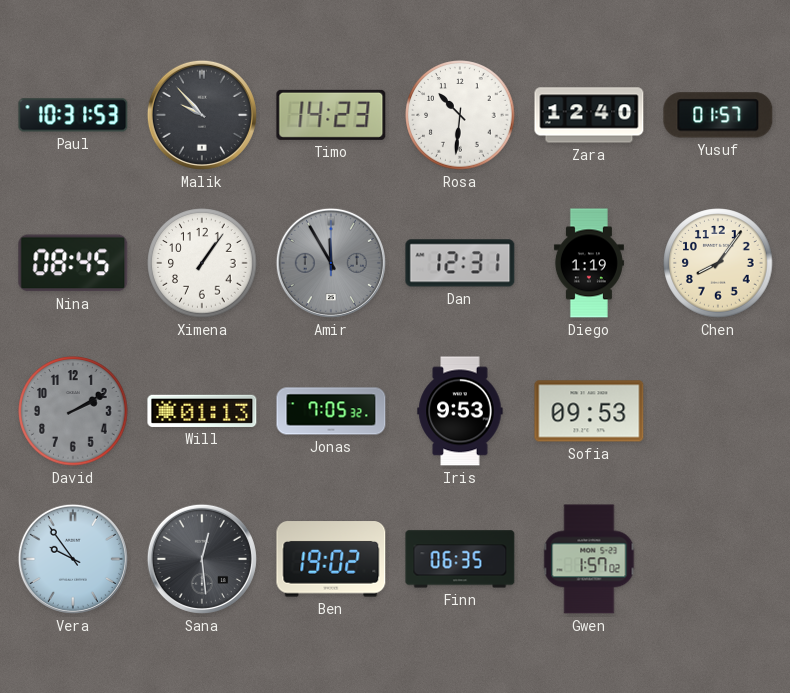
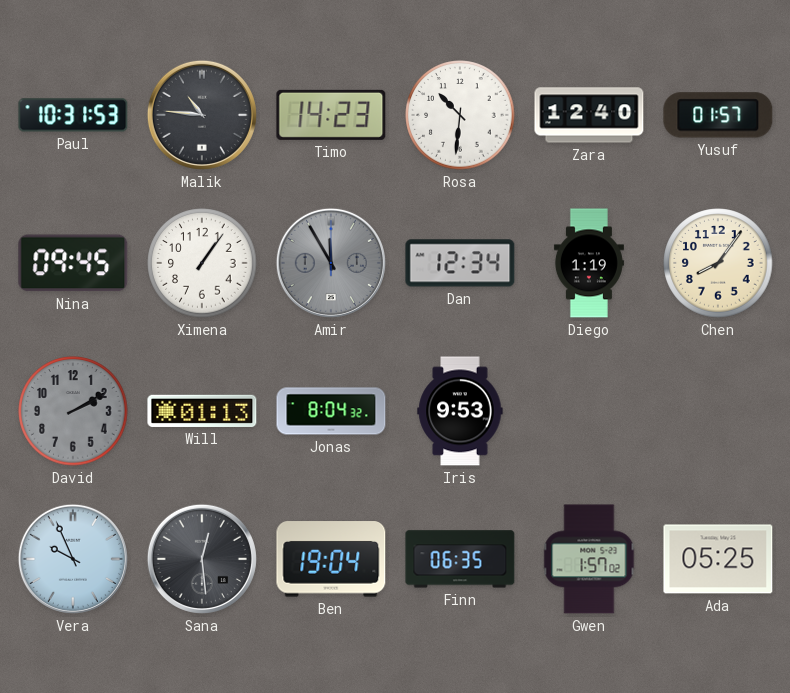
Malik: 9:53 -> 10:46 (202, 115)
Nina: 08:45 -> 09:45 (73, 263)
Dan: 12:31 -> 12:34 (460, 263)
Jonas: 7:05 -> 8:04 (331, 411)
Sofia: 09:53 -> none (589, 411)
Vera: 9:54 -> 9:56 (73, 559)
Ben: 19:02 -> 19:04 (331, 559)
Ada: none -> 05:25 (718, 559)
